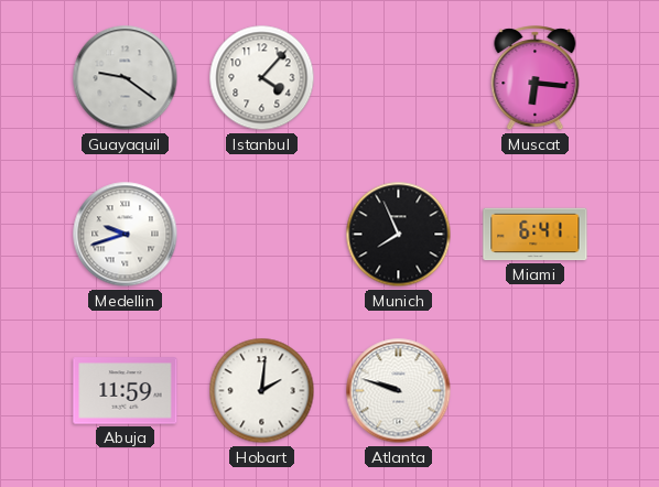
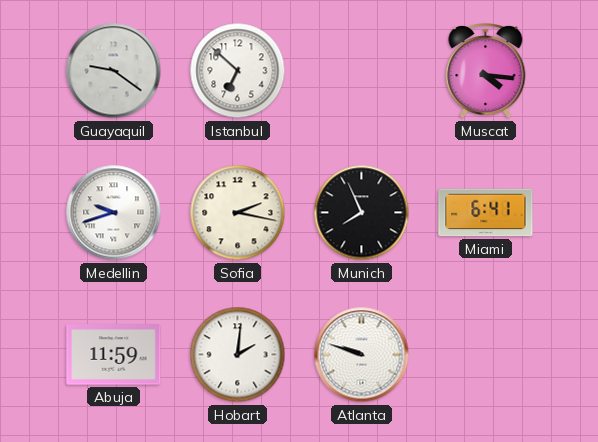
Istanbul: 4:07 -> 6:52 (238, 71)
Muscat: 6:16 -> 4:16 (486, 71)
Sofia: none -> 2:17 (238, 213)
